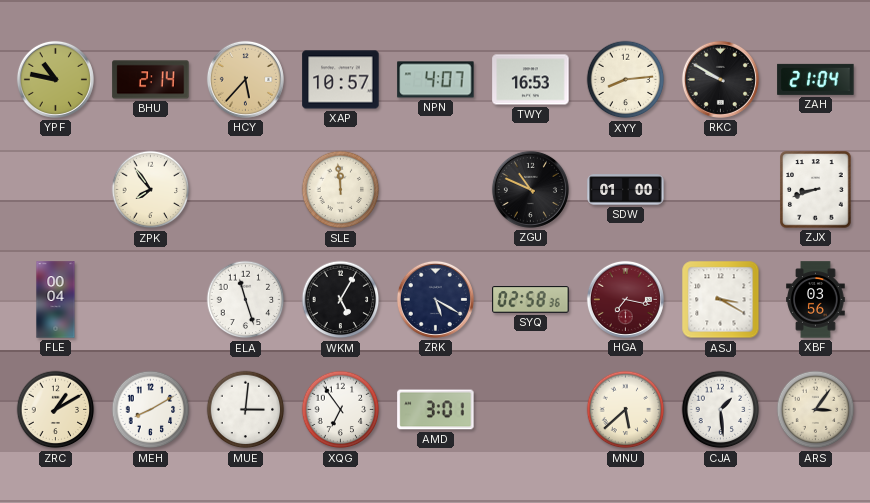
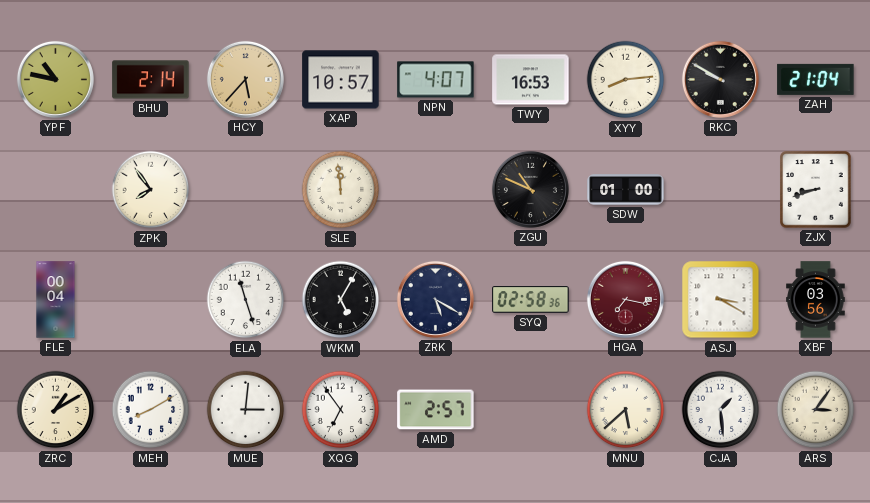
AMD: 3:01 -> 2:57 (436, 410)
